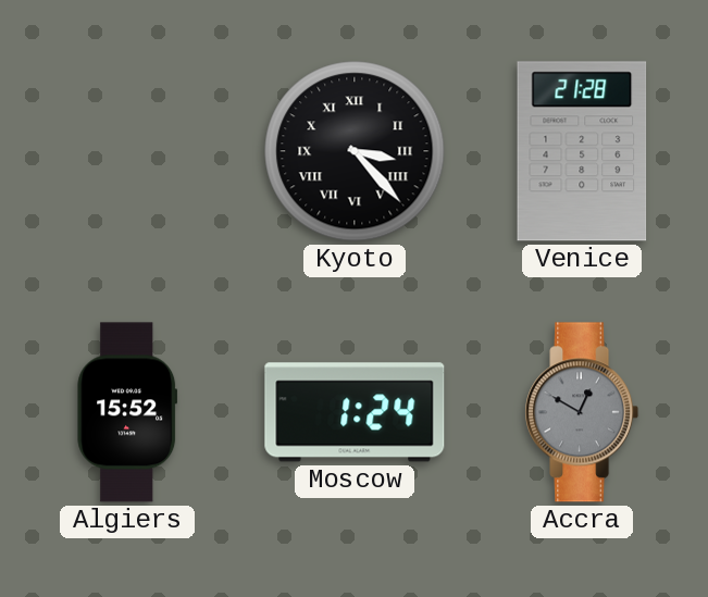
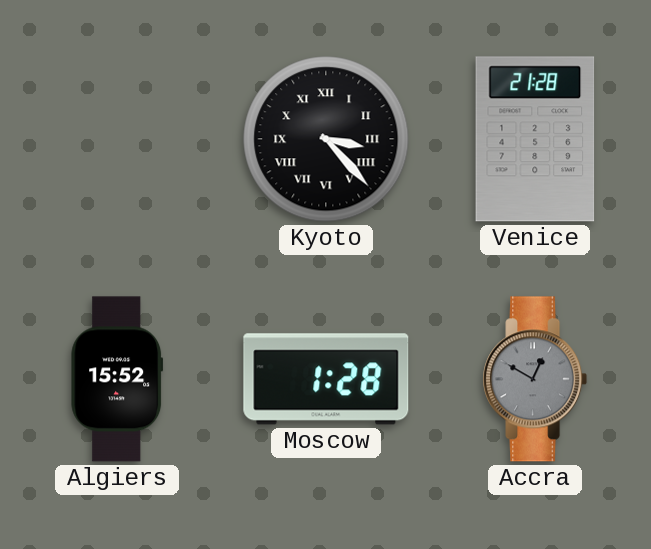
Moscow: 1:24 -> 1:28 (326, 379)
